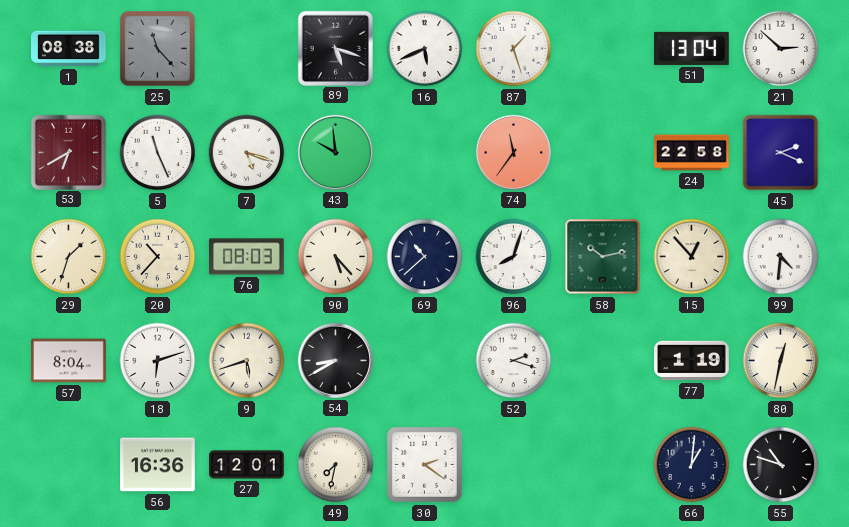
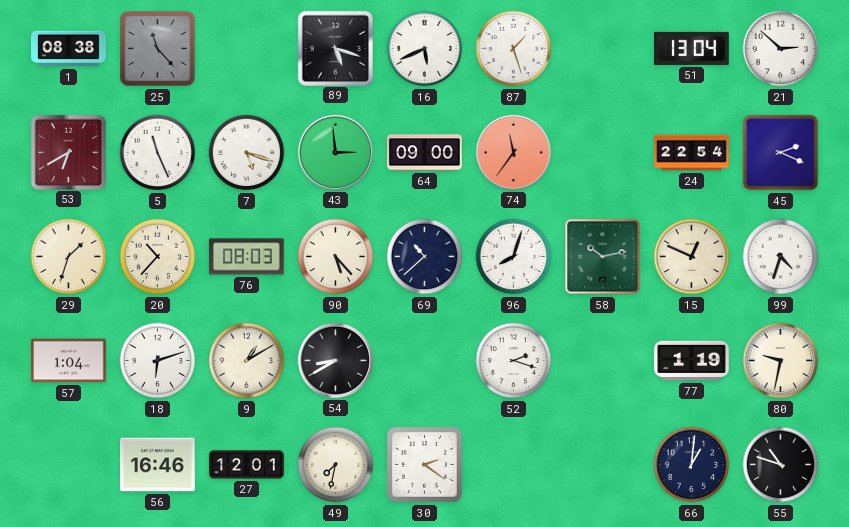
43: 9:59 -> 2:59 (335, 152)
64: none -> 09:00 (425, 153)
24: 22:58 -> 22:54 (692, 153)
15: 12:53 -> 12:49 (692, 257)
99: 4:31 -> 4:33 (781, 257)
57: 8:04 -> 1:04 (69, 361)
9: 5:42 -> 1:10 (247, 361)
80: 12:32 -> 9:32 (781, 361)
56: 16:36 -> 16:46 (158, 465)
